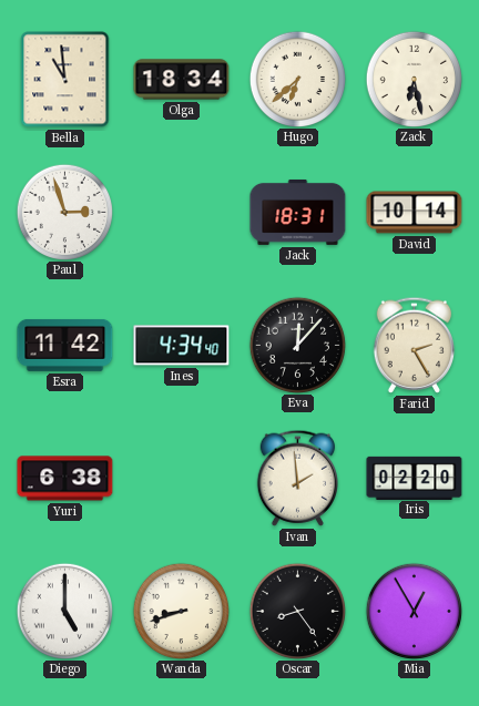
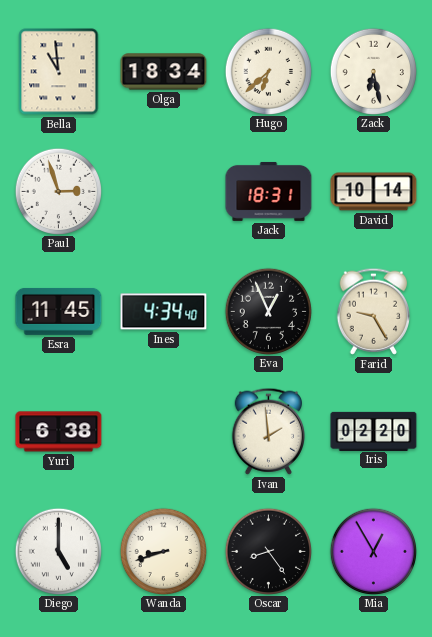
Esra: 11:42 -> 11:45 (59, 311)
Eva: 12:07 -> 12:56 (268, 311)
Farid: 2:25 -> 9:25 (373, 311)
